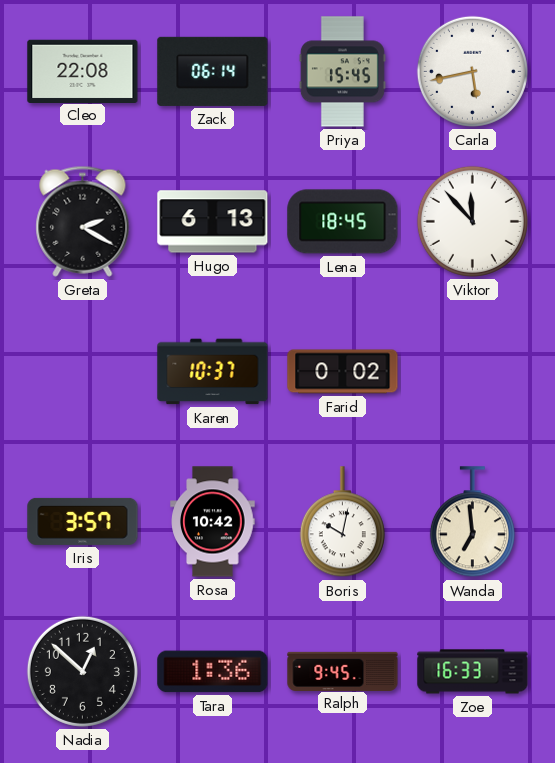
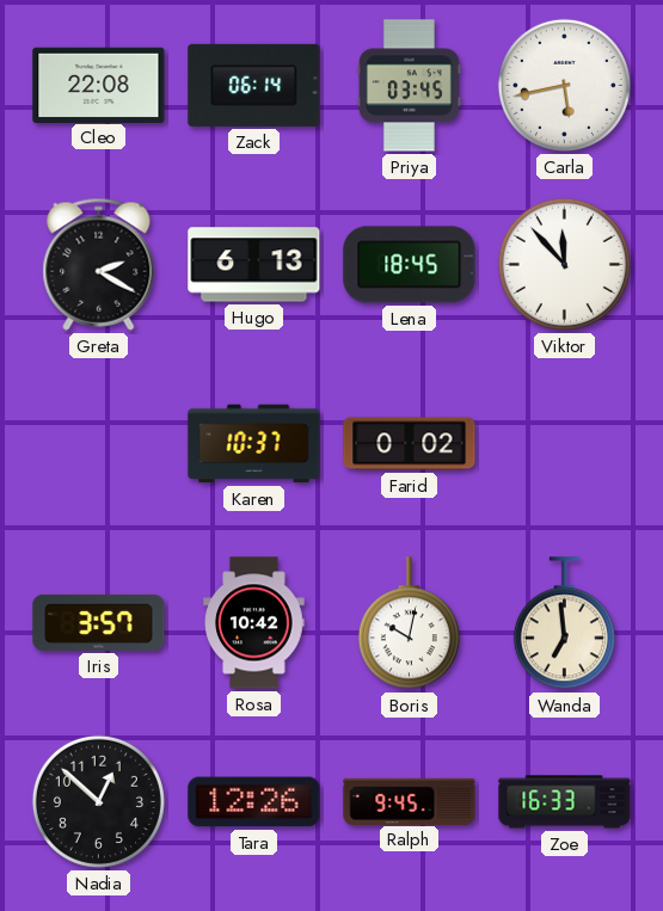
Priya: 15:45 -> 03:45 (409, 86)
Tara: 1:36 -> 12:26 (254, 802)
